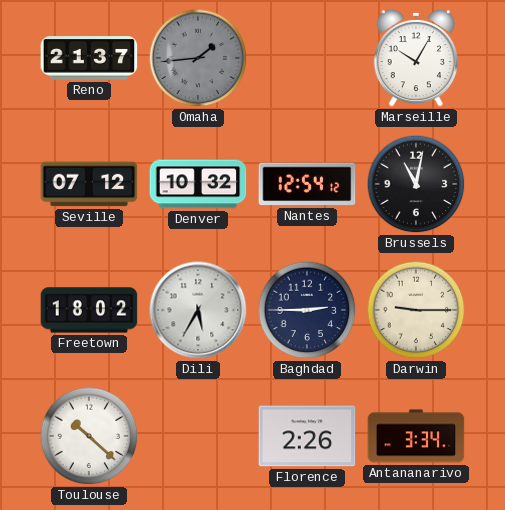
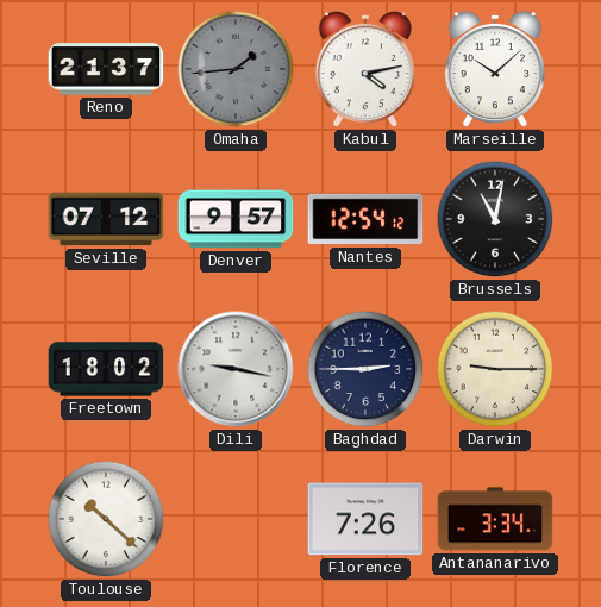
Kabul: none -> 4:13 (365, 69)
Marseille: 10:05 -> 10:08 (495, 69)
Denver: 10:32 -> 9:57 (236, 219)
Dili: 5:35 -> 9:17 (236, 369)
Florence: 2:26 -> 7:26 (365, 519)
